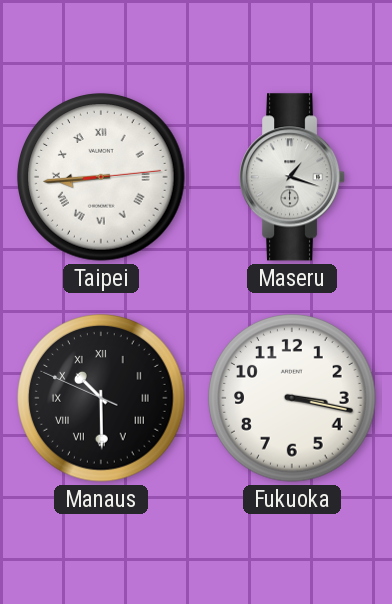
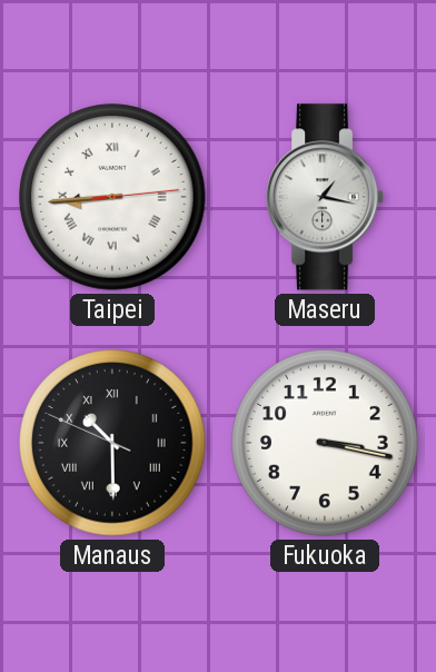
Maseru: 1:18 -> 1:17 (326, 197)
